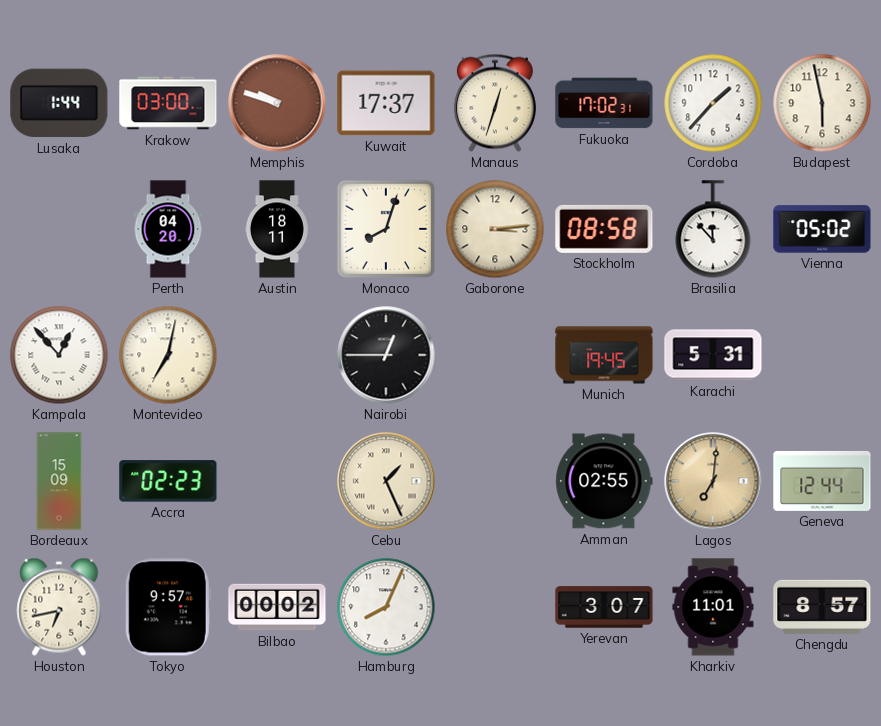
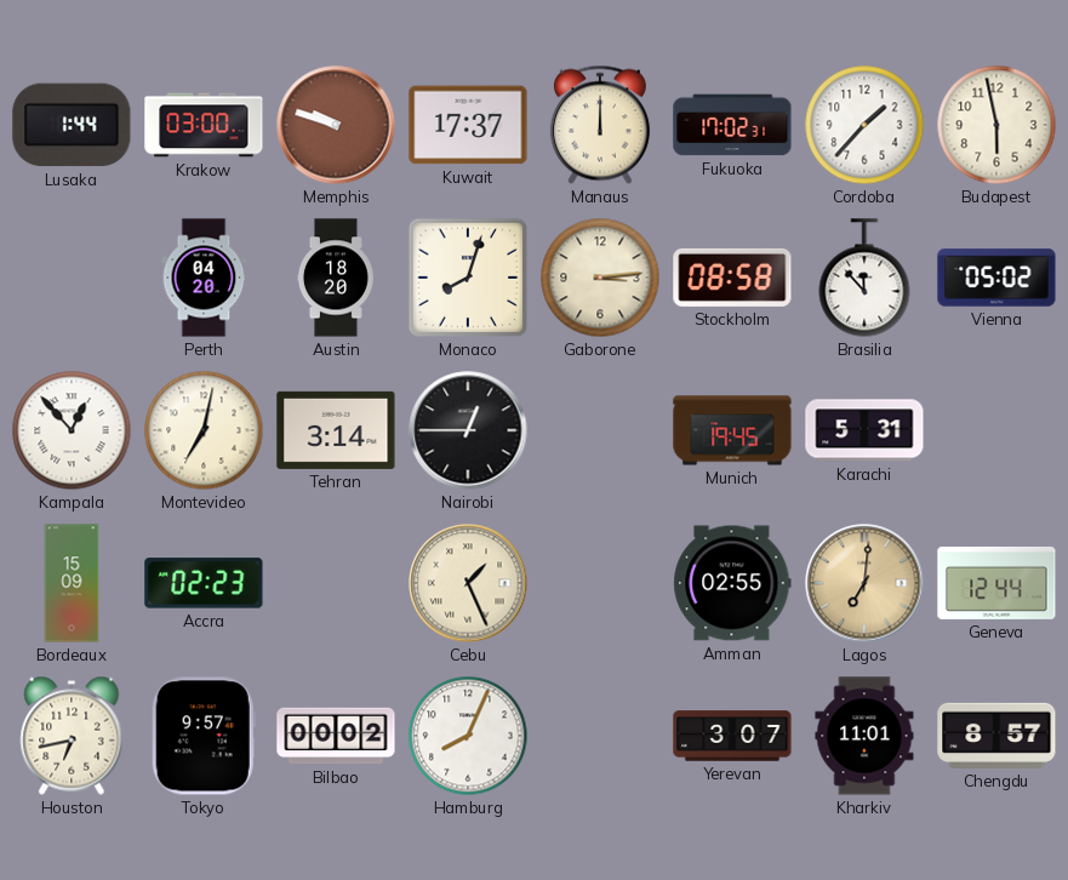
Manaus: 12:33 -> 12:00 (600, 125)
Austin: 18:11 -> 18:20 (336, 278)
Tehran: none -> 3:14 (336, 430)
